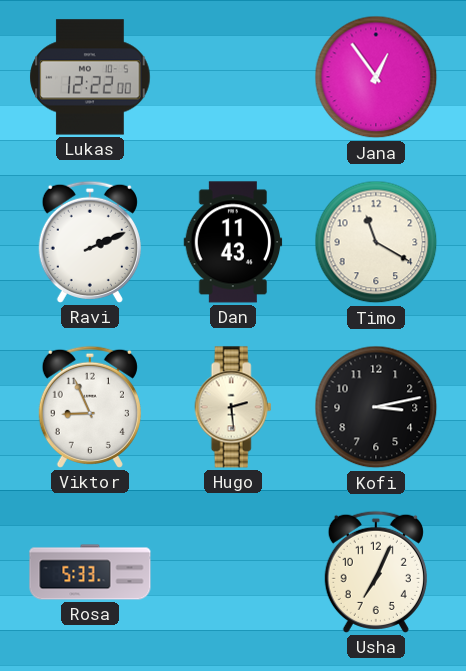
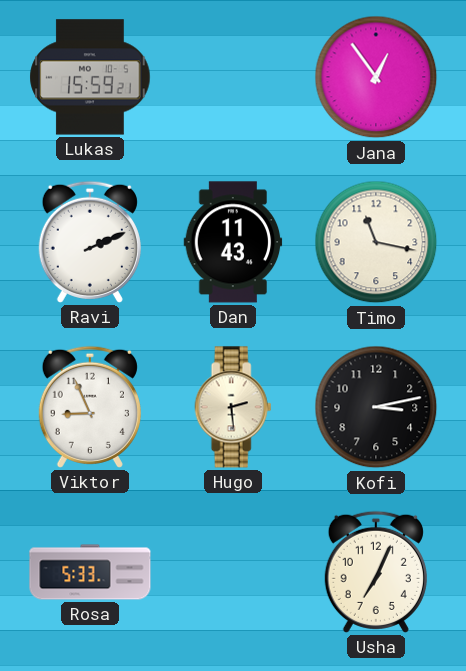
Lukas: 12:22 -> 15:59 (90, 77)
Timo: 11:20 -> 11:17 (376, 242)
